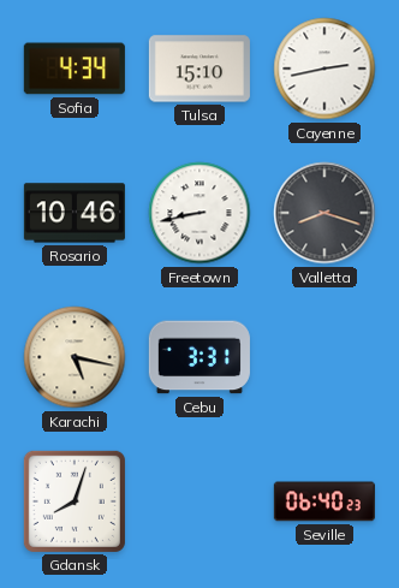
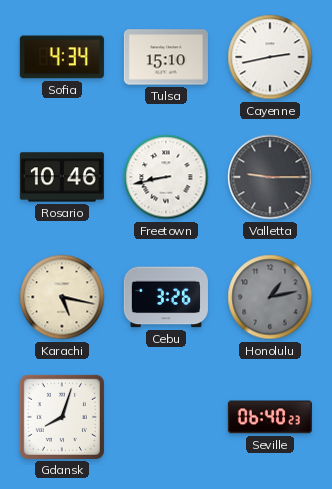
Valletta: 8:18 -> 9:15 (270, 177)
Cebu: 3:31 -> 3:26 (166, 297)
Honolulu: none -> 1:13 (270, 297)
